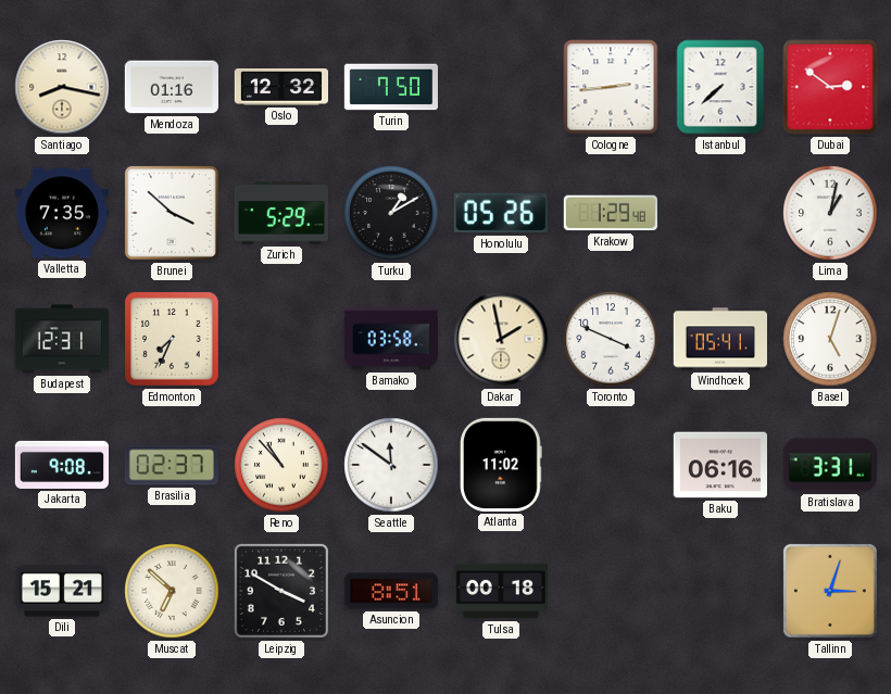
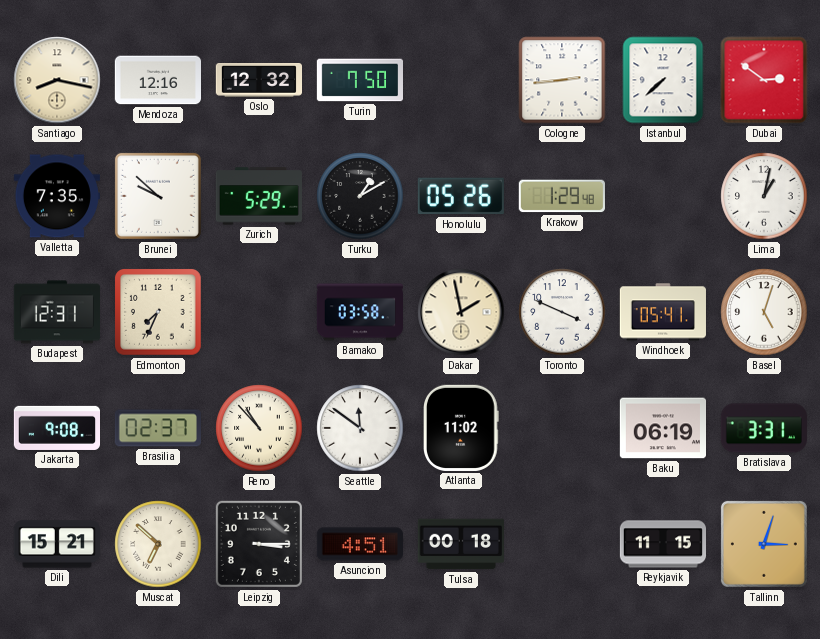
Mendoza: 01:16 -> 12:16 (157, 80)
Brunei: 3:52 -> 9:52 (158, 196)
Baku: 06:16 -> 06:19 (662, 428)
Leipzig: 3:50 -> 3:15 (259, 544)
Asuncion: 8:51 -> 4:51 (360, 544)
Reykjavik: none -> 11:15 (662, 544)
